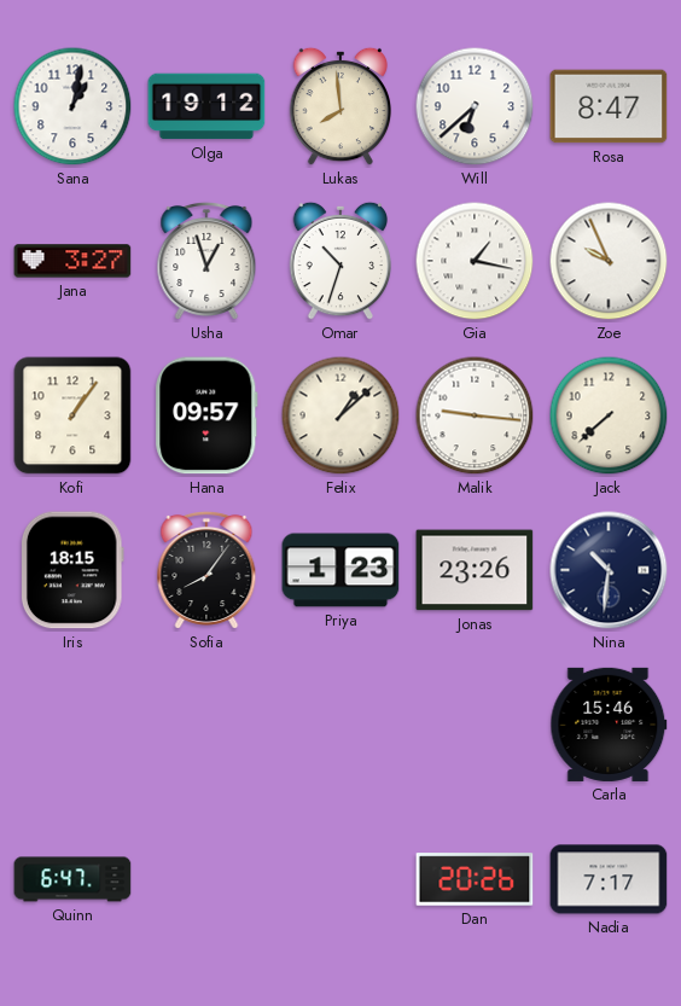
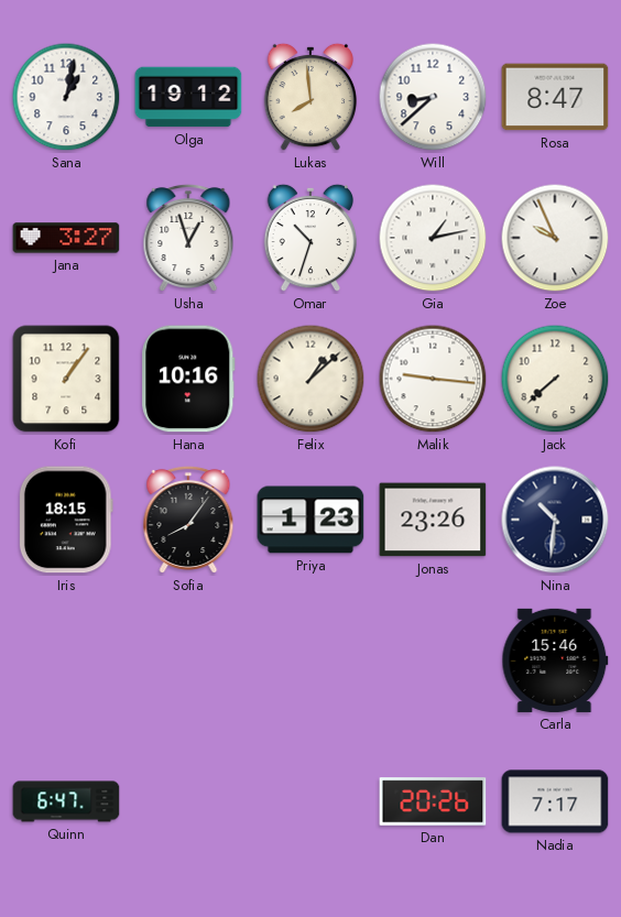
Will: 6:38 -> 8:38 (433, 97)
Gia: 1:17 -> 1:13 (433, 238)
Hana: 09:57 -> 10:16 (188, 379)
